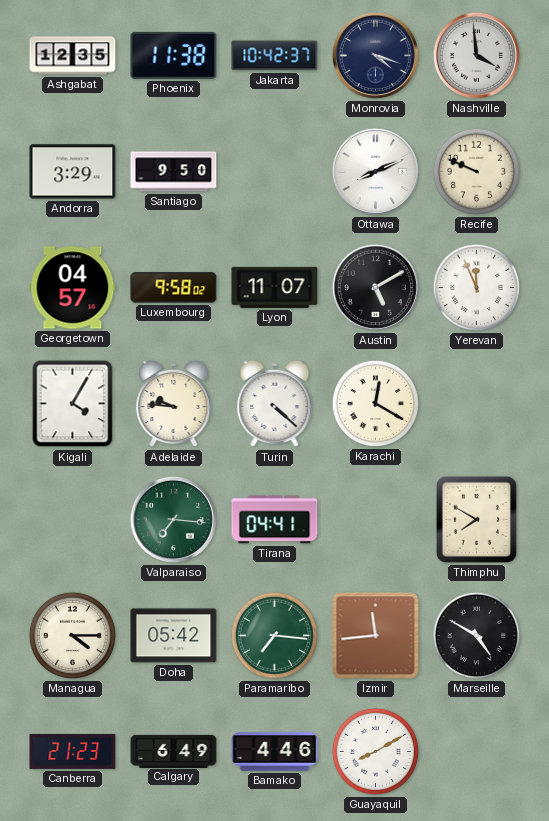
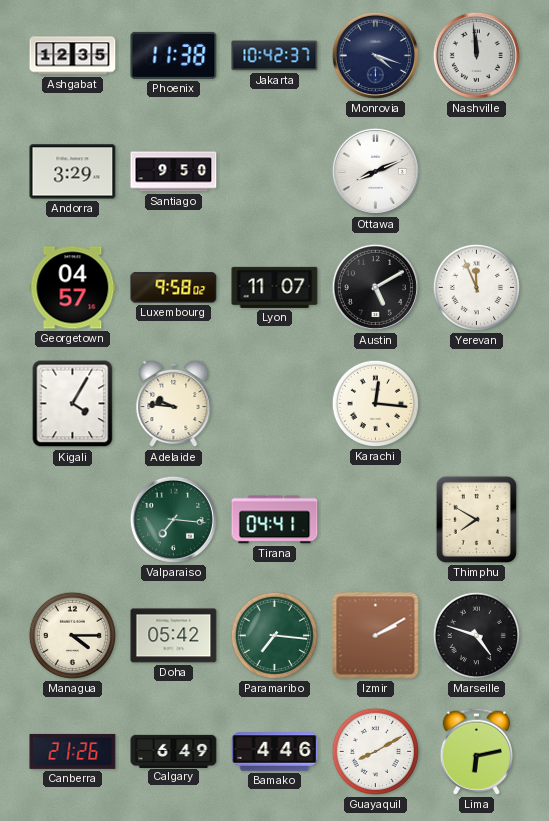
Nashville: 3:59 -> 11:59 (476, 55)
Recife: 9:49 -> none (476, 171)
Turin: 4:22 -> none (275, 404)
Karachi: 12:20 -> 12:16 (375, 403)
Izmir: 11:44 -> 2:10 (376, 636)
Marseille: 4:50 -> 4:48 (476, 635)
Canberra: 21:23 -> 21:26 (73, 751)
Lima: none -> 6:13 (476, 751)
